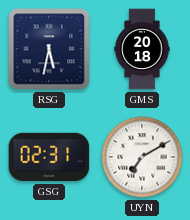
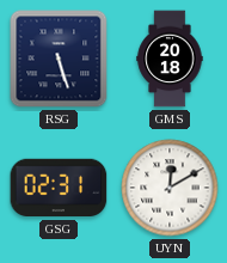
RSG: 5:32 -> 5:27 (59, 59)
UYN: 7:10 -> 12:10 (170, 188)
